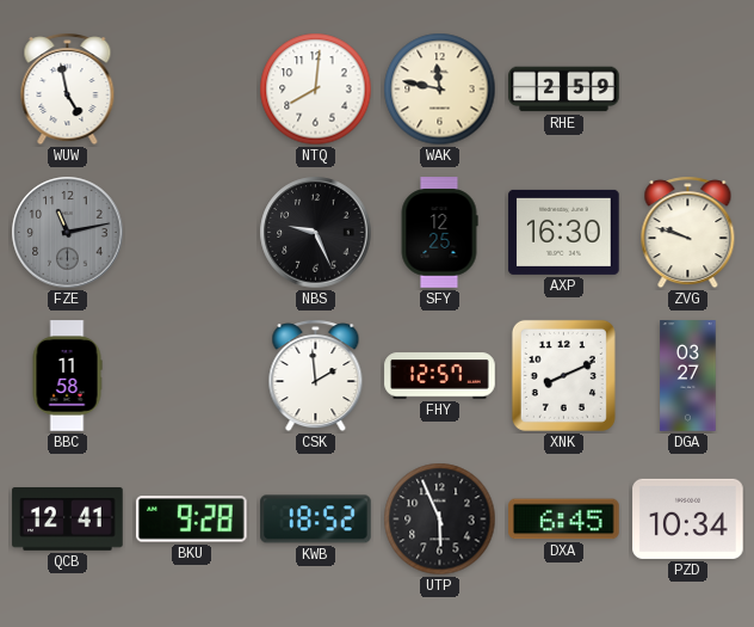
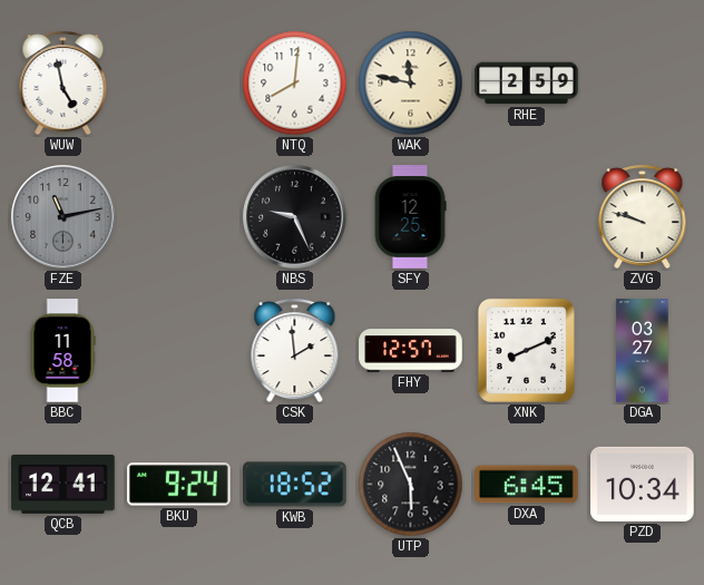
AXP: 16:30 -> none (564, 232)
BKU: 9:28 -> 9:24 (179, 485)
